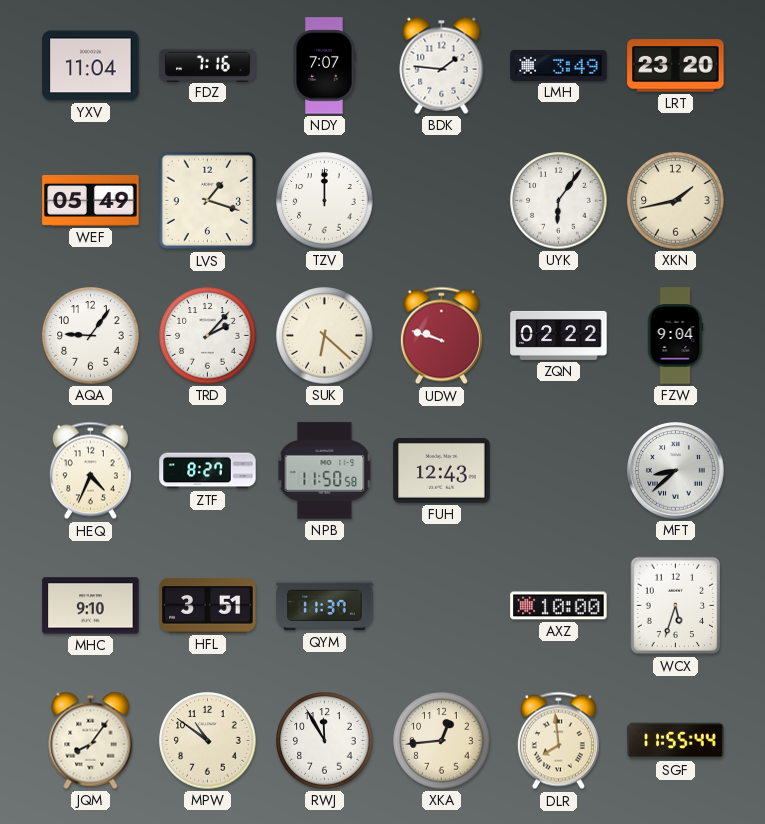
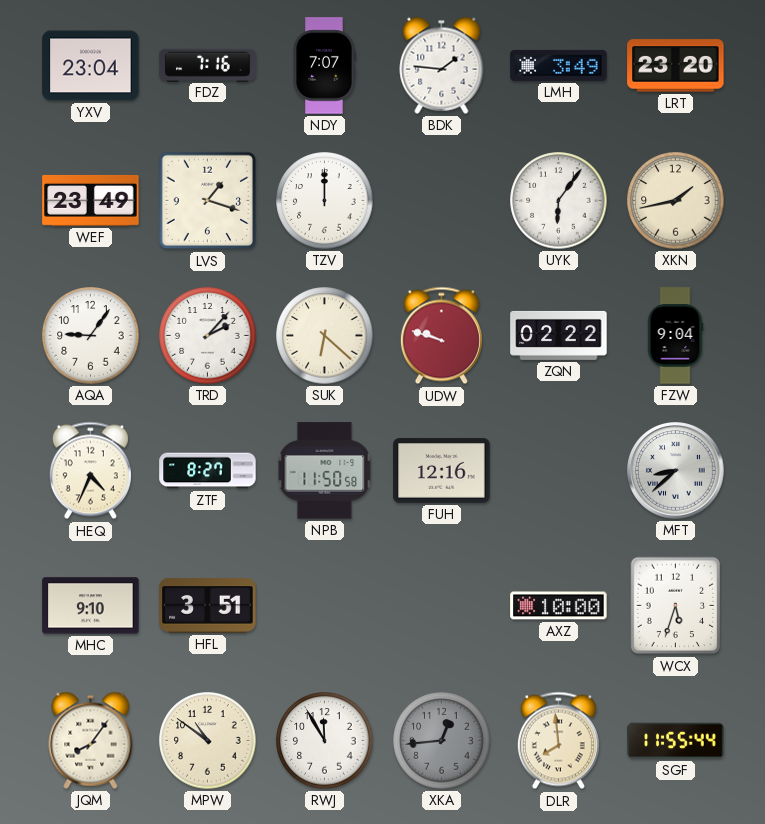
YXV: 11:04 -> 23:04 (91, 66)
WEF: 05:49 -> 23:49 (91, 200)
FUH: 12:43 -> 12:16 (442, 471)
QYM: 11:37 -> none (325, 606)
XKA dial: cream -> grey (442, 741)
